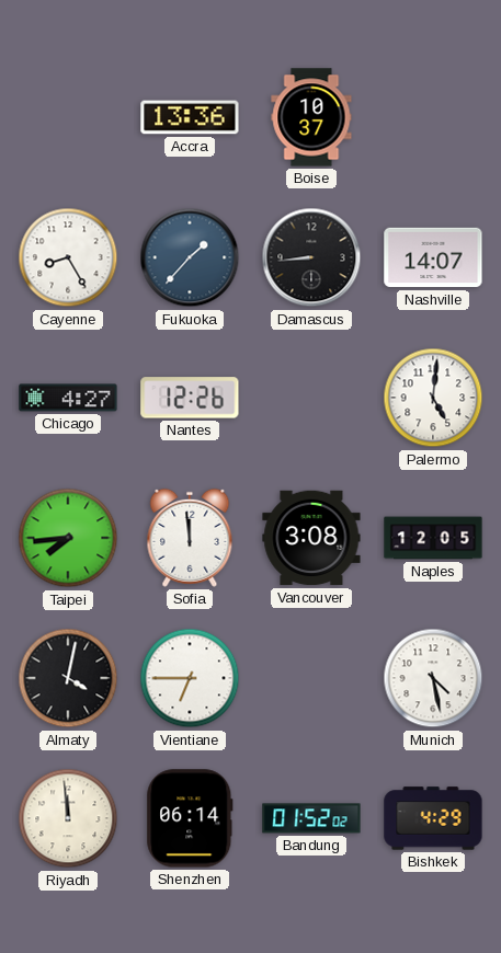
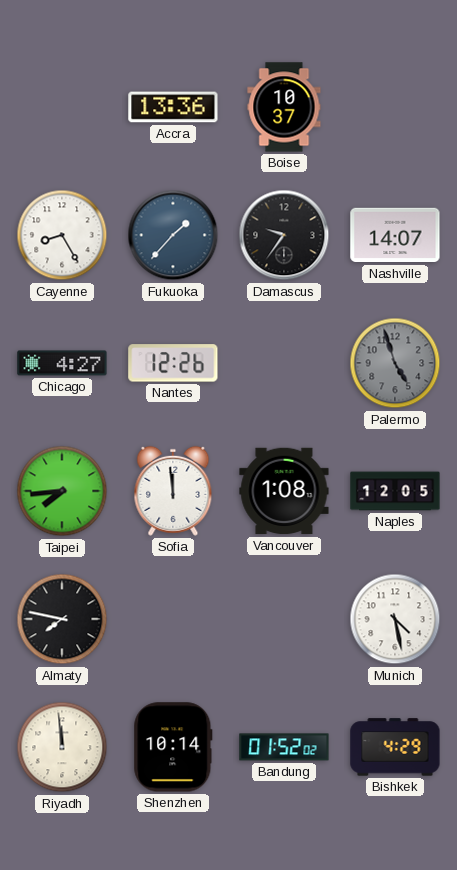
Damascus: 8:44 -> 9:36 (284, 235)
Palermo: 5:01 -> 4:57 (395, 363)
Palermo dial: white -> grey (395, 363)
Vancouver: 3:08 -> 1:08 (284, 491)
Almaty: 4:02 -> 7:47 (62, 619)
Vientiane: 6:45 -> none (190, 678)
Shenzhen: 06:14 -> 10:14 (173, 747)
